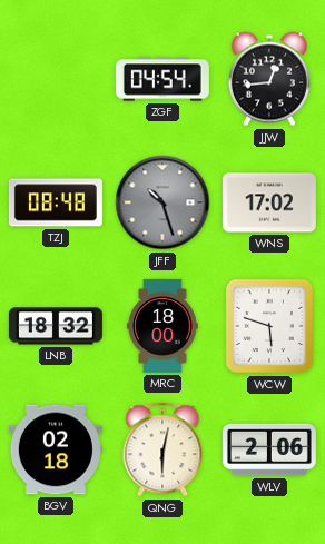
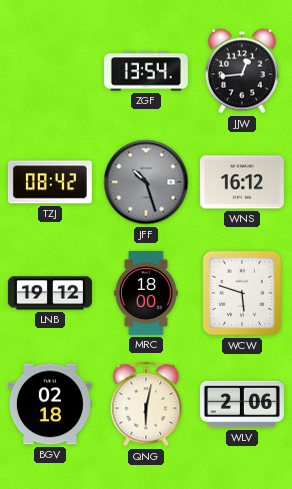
ZGF: 04:54 -> 13:54 (146, 71)
TZJ: 08:48 -> 08:42 (50, 182)
WNS: 17:02 -> 16:12 (242, 182)
LNB: 18:32 -> 19:12 (50, 293)
